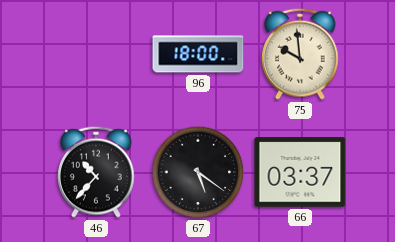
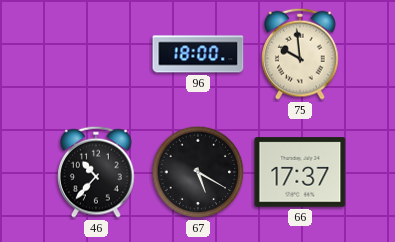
67: 5:21 -> 5:20 (198, 172)
66: 03:37 -> 17:37 (300, 172)
